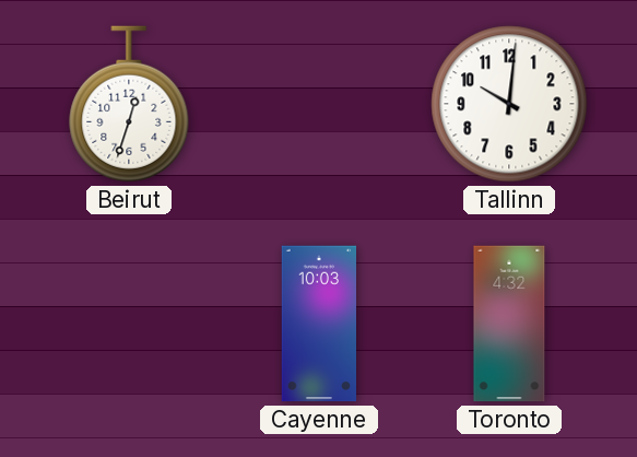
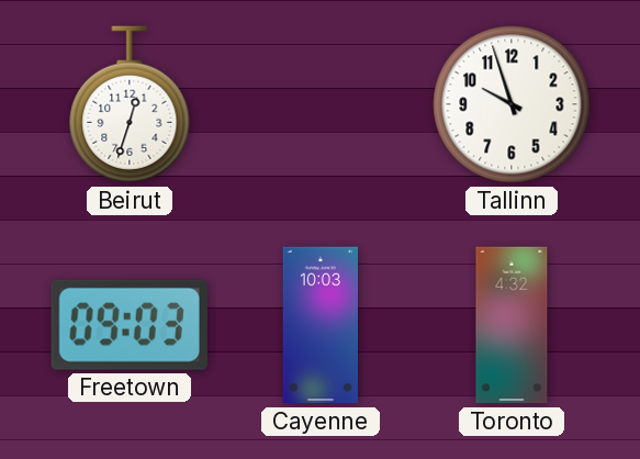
Tallinn: 10:01 -> 9:57 (512, 104)
Freetown: none -> 09:03 (130, 325)
